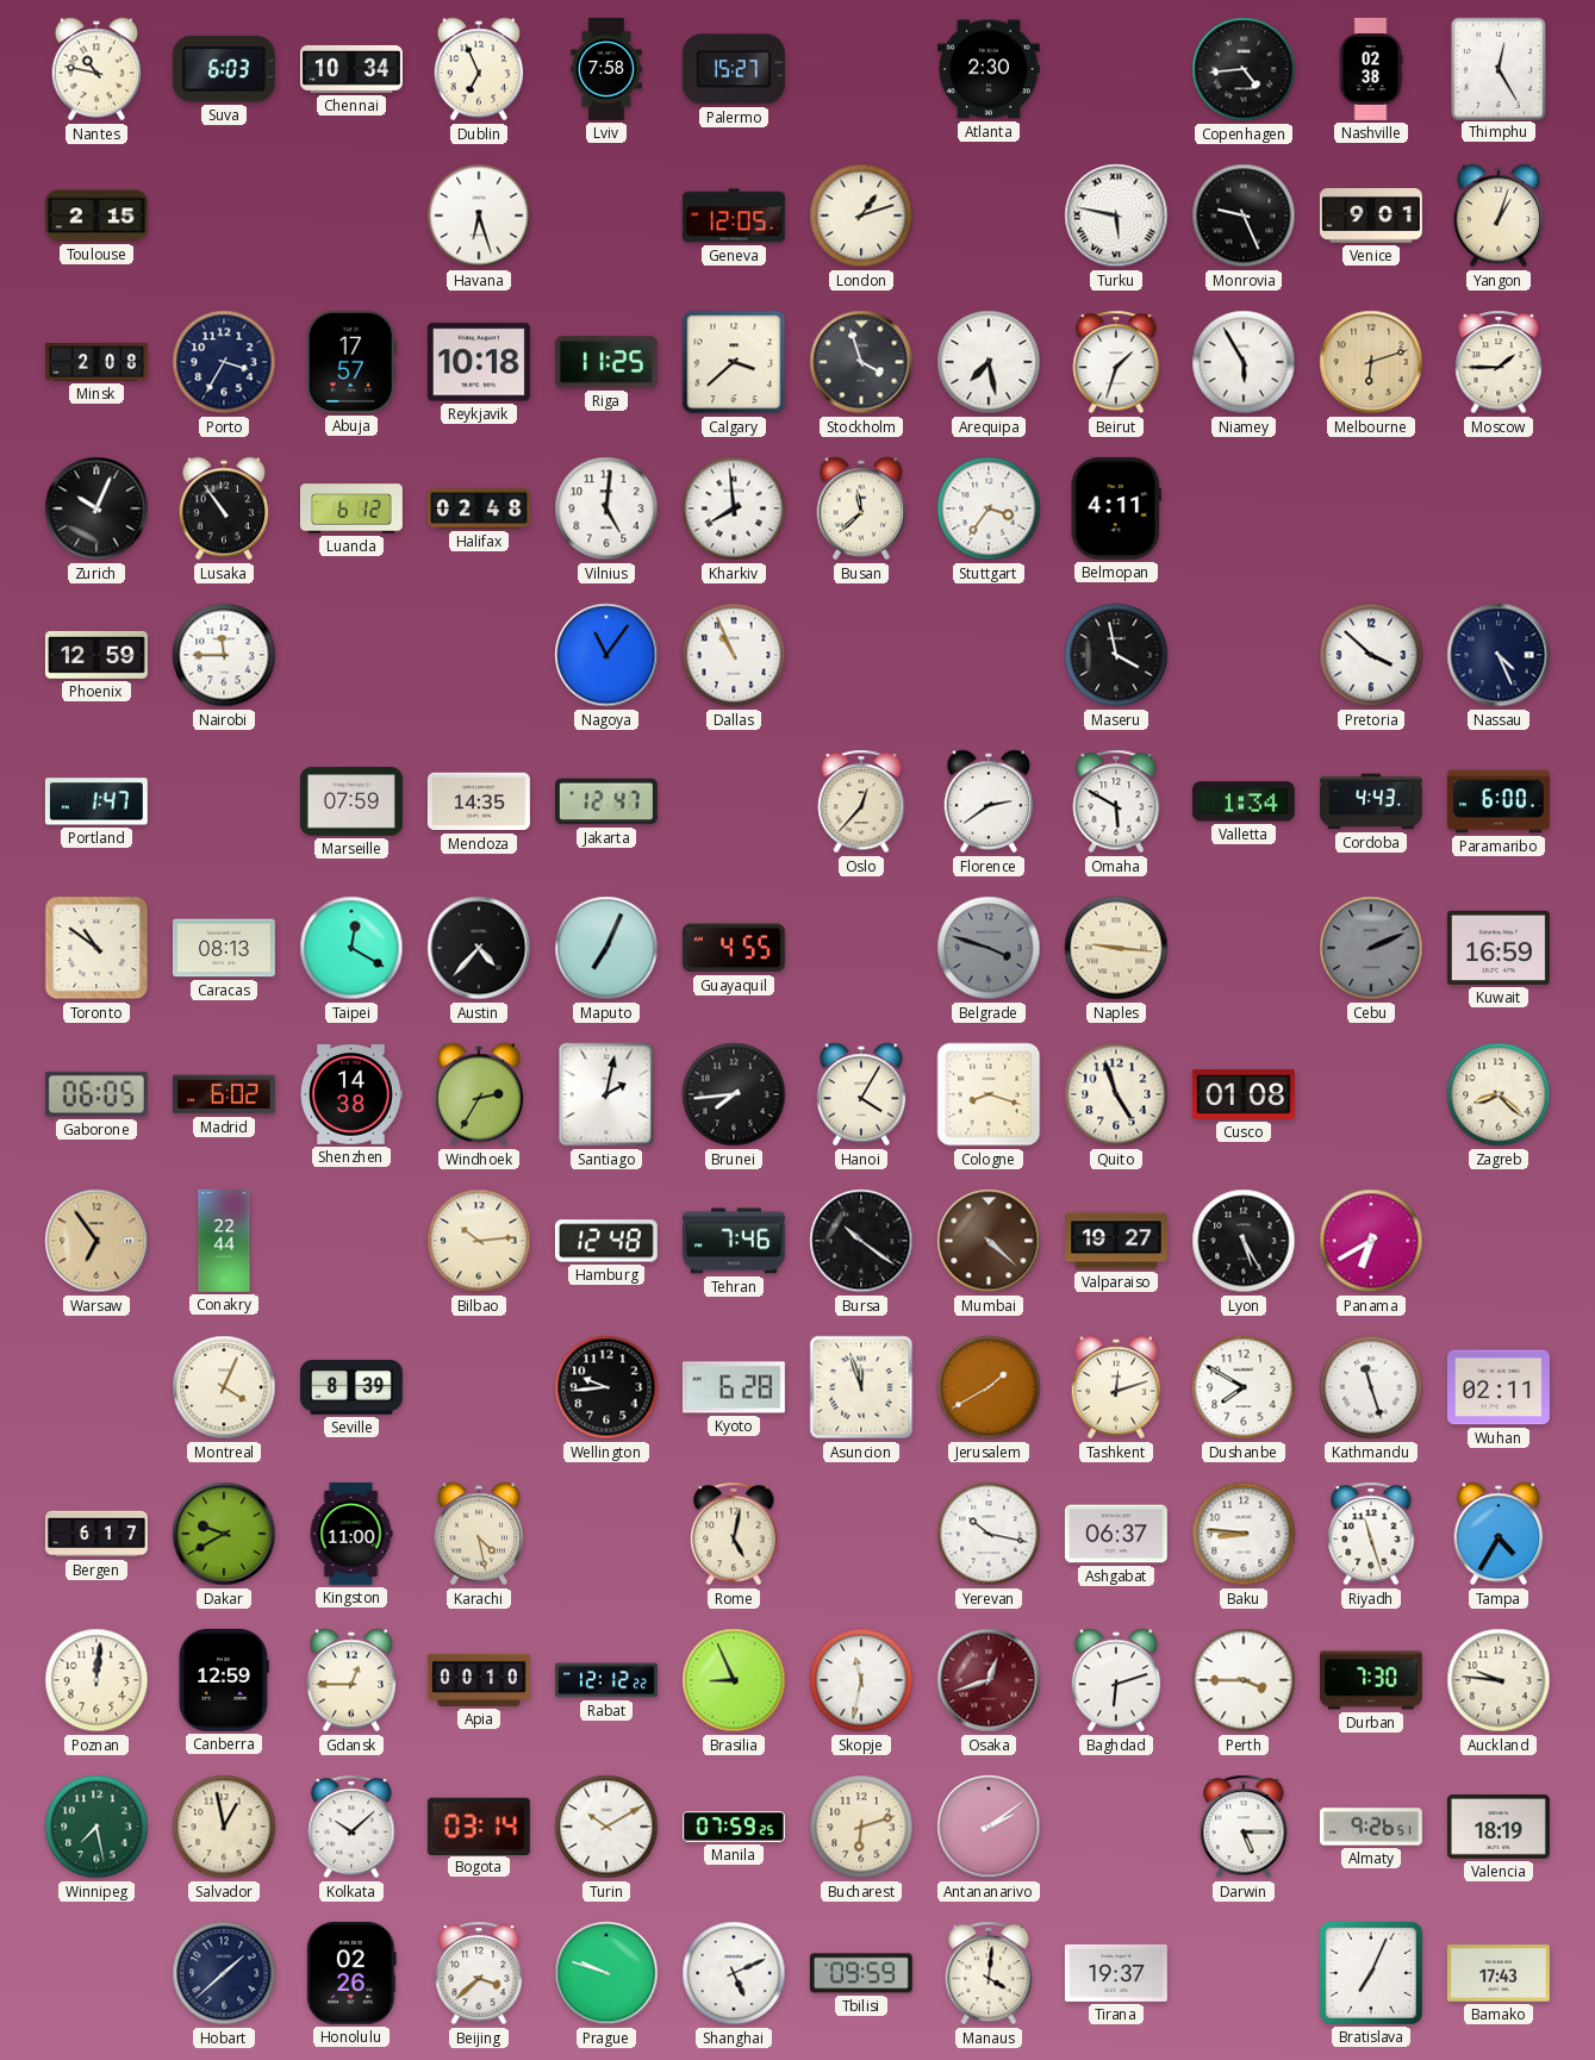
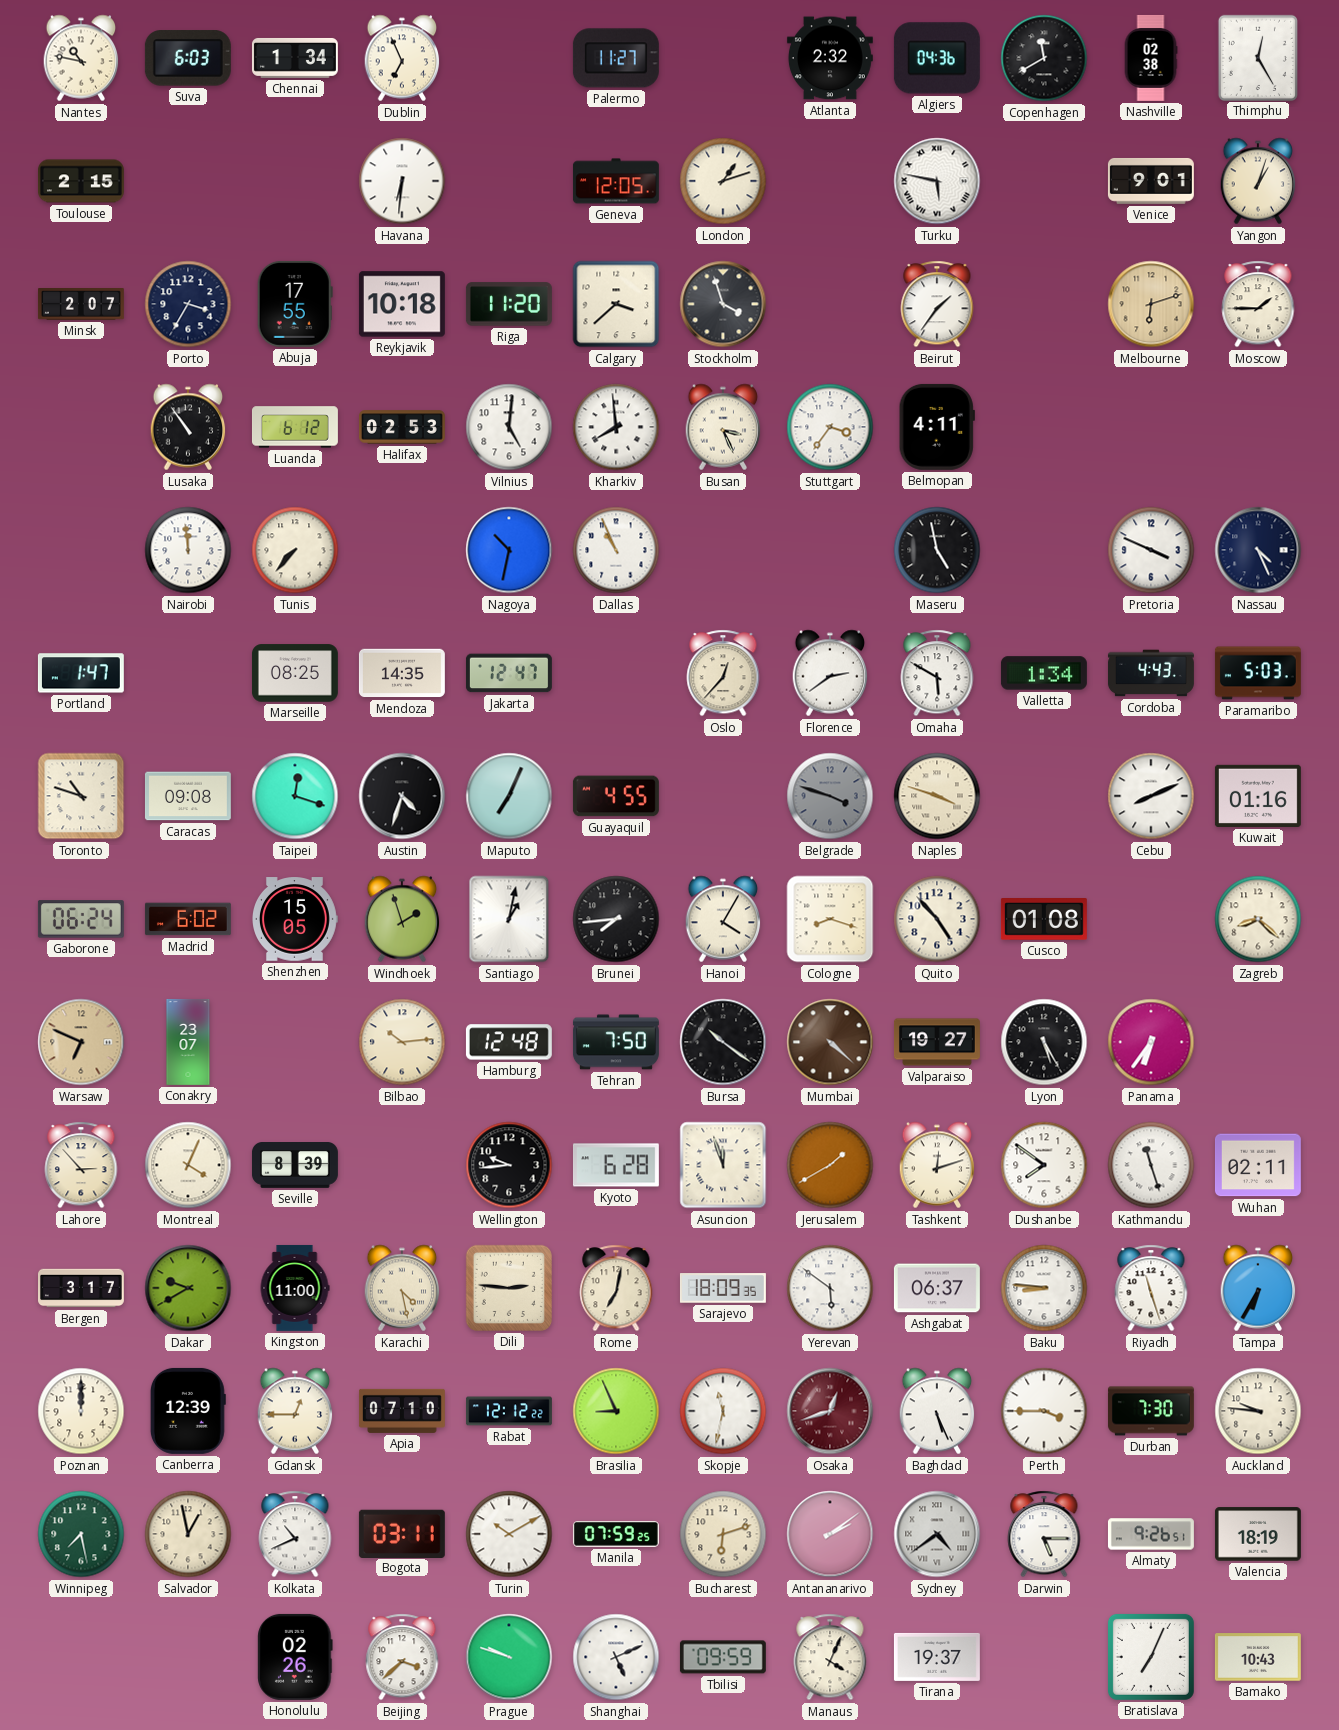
Chennai: 10:34 -> 1:34 (295, 58)
Lviv: 7:58 -> none (606, 69)
Palermo: 15:27 -> 11:27 (616, 58)
Atlanta: 2:30 -> 2:32 (830, 58)
Algiers: none -> 04:36 (937, 58)
Copenhagen: 4:44 -> 11:40 (1044, 58)
Havana: 6:27 -> 6:31 (402, 181)
Monrovia: 9:26 -> none (1244, 216)
Minsk: 2:08 -> 2:07 (81, 305)
Abuja: 17:57 -> 17:55 (295, 304)
Riga: 11:25 -> 11:20 (509, 304)
Arequipa: 7:28 -> none (989, 362)
Beirut: 1:33 -> 1:36 (937, 304)
Niamey: 5:55 -> none (1244, 362)
Zurich: 10:04 -> none (96, 508)
Halifax: 02:48 -> 02:53 (402, 427)
Busan: 11:38 -> 3:26 (723, 427)
Phoenix: 12:59 -> none (96, 655)
Nairobi: 11:45 -> 11:59 (188, 550)
Tunis: none -> 7:37 (295, 550)
Nagoya: 11:06 -> 10:32 (509, 550)
Maseru: 3:58 -> 4:58 (937, 550)
Pretoria: 3:52 -> 3:49 (1151, 550)
Marseille: 07:59 -> 08:25 (295, 673)
Paramaribo: 6:00 -> 5:03 (1258, 673)
Toronto: 10:51 -> 10:48 (81, 796)
Caracas: 08:13 -> 09:08 (188, 796)
Taipei: 12:20 -> 12:18 (295, 796)
Austin: 4:37 -> 4:33 (402, 796)
Naples: 9:16 -> 3:48 (937, 796)
Cebu: 2:11 -> 8:11 (1151, 796)
Cebu dial: grey -> white (1151, 796)
Kuwait: 16:59 -> 01:16 (1258, 796)
Gaborone: 06:05 -> 06:24 (81, 919)
Shenzhen: 14:38 -> 15:05 (295, 919)
Windhoek: 2:35 -> 1:57 (402, 919)
Santiago: 2:02 -> 1:02 (509, 919)
Quito: 4:57 -> 4:53 (937, 919)
Warsaw: 6:54 -> 6:49 (81, 1042)
Conakry: 22:44 -> 23:07 (188, 1042)
Tehran: 7:46 -> 7:50 (616, 1042)
Panama: 6:40 -> 6:36 (1151, 1042)
Lahore: none -> 2:53 (81, 1165)
Dushanbe: 7:50 -> 7:51 (1044, 1165)
Bergen: 6:17 -> 3:17 (82, 1288)
Dili: none -> 2:46 (509, 1288)
Rome: 5:02 -> 7:02 (616, 1288)
Sarajevo: none -> 18:09 (723, 1288)
Yerevan: 10:17 -> 5:51 (830, 1288)
Tampa: 4:35 -> 6:35 (1258, 1288)
Poznan: 12:01 -> 12:00 (81, 1411)
Canberra: 12:59 -> 12:39 (188, 1411)
Apia: 00:10 -> 07:10 (402, 1411)
Baghdad: 6:12 -> 5:26 (937, 1411)
Kolkata: 10:08 -> 10:41 (295, 1534)
Bogota: 03:14 -> 03:11 (402, 1533)
Sydney: none -> 4:39 (937, 1534)
Hobart: 1:38 -> none (224, 1973)
Manaus: 4:01 -> 4:04 (830, 1657)
Bamako: 17:43 -> 10:43 (1258, 1657)
